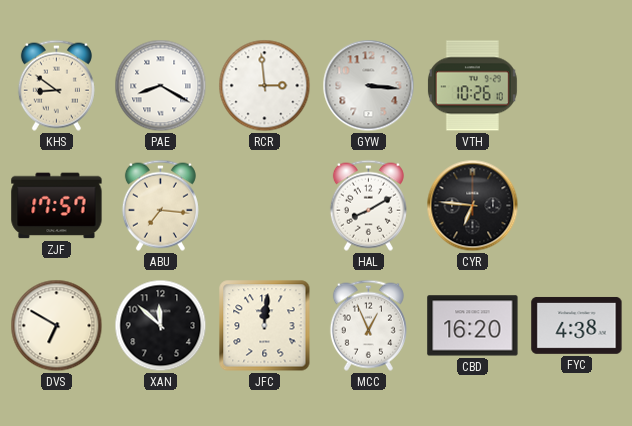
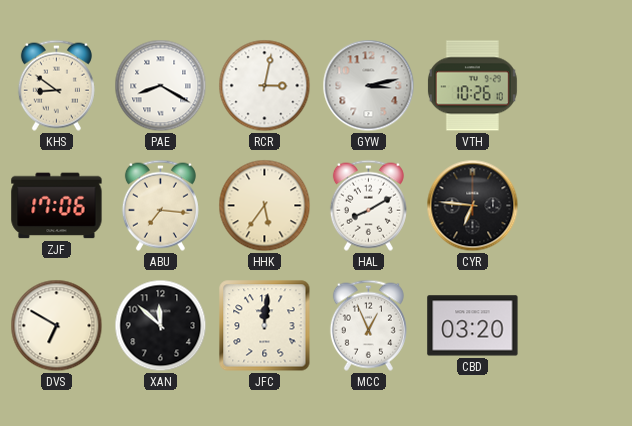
RCR: 2:59 -> 3:02 (265, 86)
GYW: 3:16 -> 3:13 (369, 86)
ZJF: 17:57 -> 17:06 (57, 206)
HHK: none -> 5:36 (265, 206)
CBD: 16:20 -> 03:20 (473, 326)
FYC: 4:38 -> none (577, 326)
